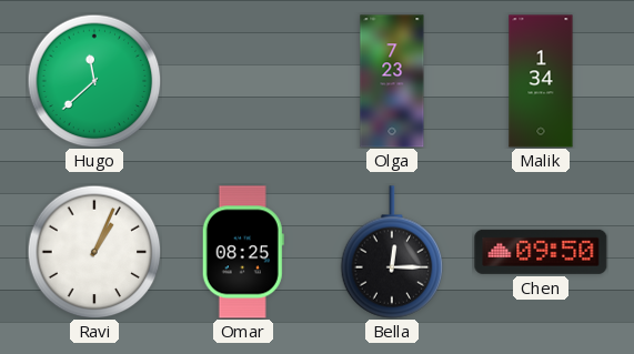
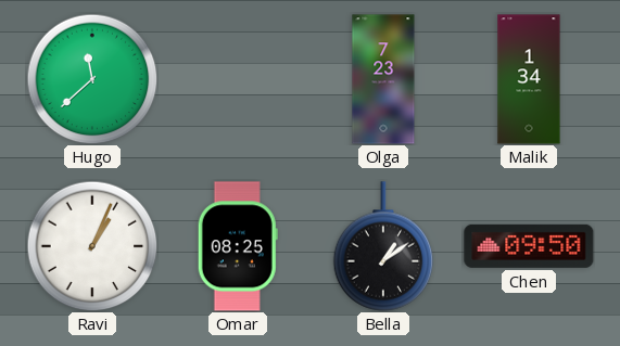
Bella: 12:15 -> 1:09 (383, 246)
